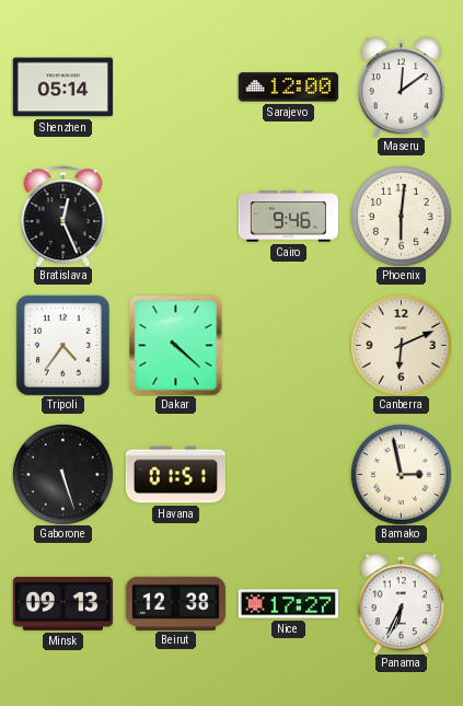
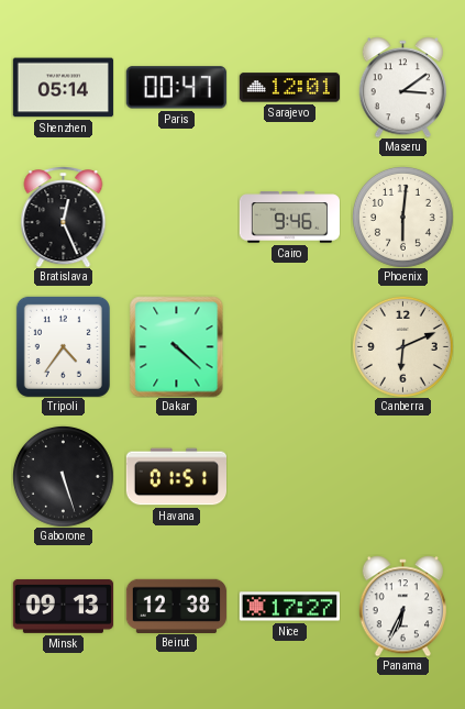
Paris: none -> 00:47 (176, 88)
Sarajevo: 12:00 -> 12:01 (289, 88)
Maseru: 12:09 -> 3:09 (402, 87)
Bamako: 2:58 -> none (401, 474)
